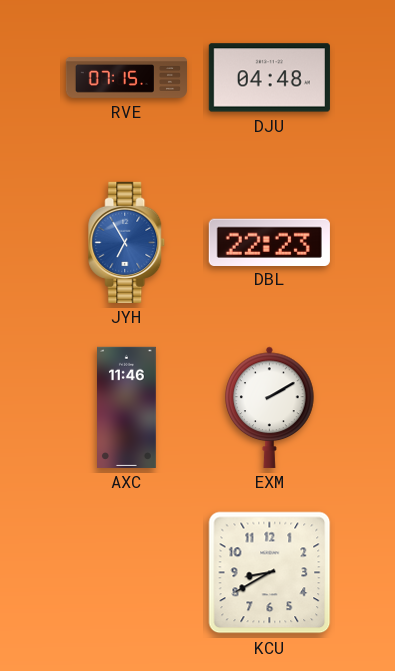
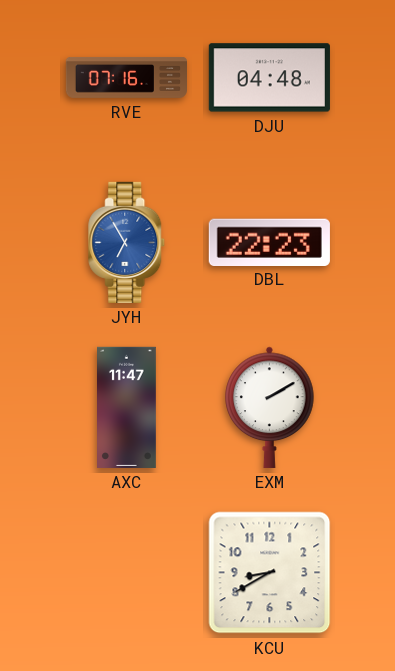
RVE: 07:15 -> 07:16 (126, 78)
AXC: 11:46 -> 11:47 (127, 407)
